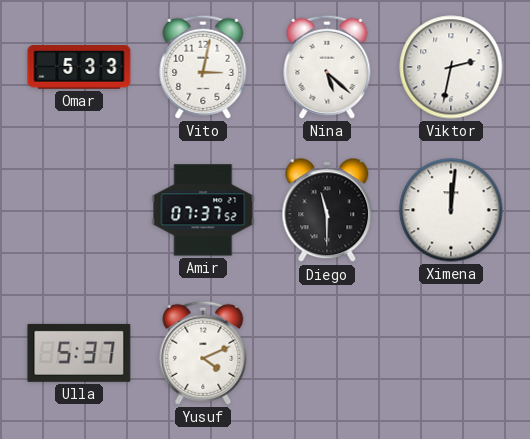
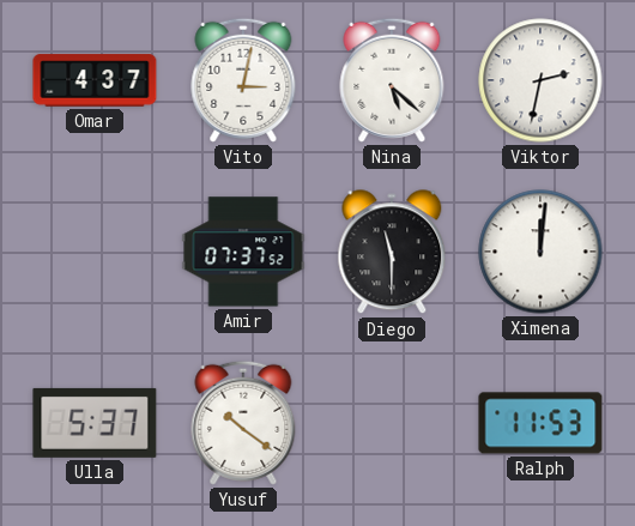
Omar: 5:33 -> 4:37 (95, 80)
Yusuf: 4:11 -> 10:21 (243, 423)
Ralph: none -> 11:53 (540, 423)
